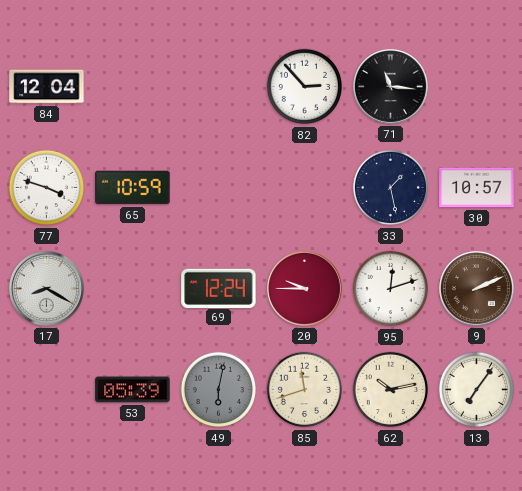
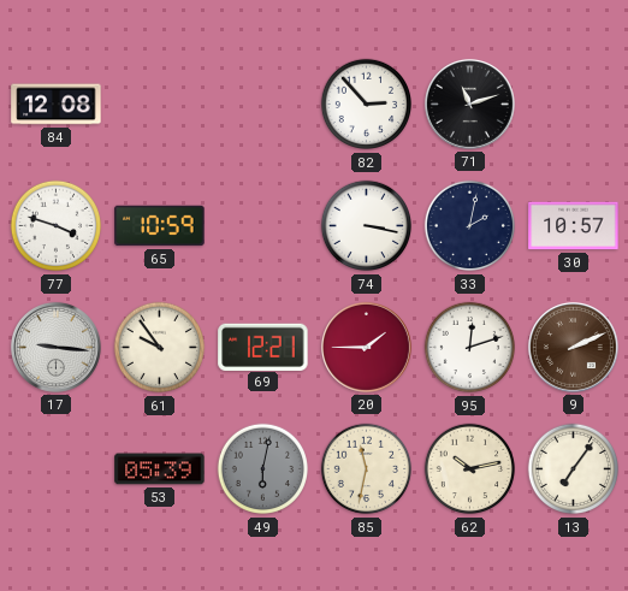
84: 12:04 -> 12:08 (57, 105)
71: 11:16 -> 11:12 (470, 104)
74: none -> 3:17 (367, 226)
33: 1:28 -> 2:02 (470, 226)
17: 8:20 -> 9:16 (57, 347)
61: none -> 9:54 (160, 348)
69: 12:24 -> 12:21 (263, 347)
20: 9:45 -> 1:45 (367, 347)
85: 11:42 -> 11:32 (367, 469)
